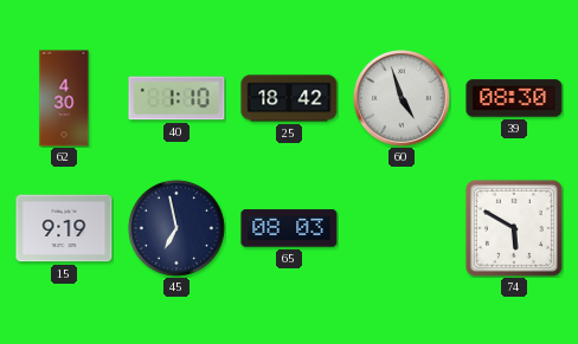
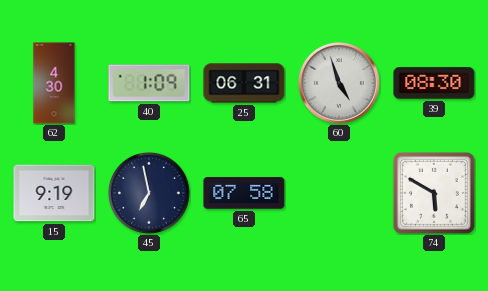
40: 1:10 -> 1:09 (149, 83)
25: 18:42 -> 06:31 (244, 83)
65: 08:03 -> 07:58 (244, 193)
